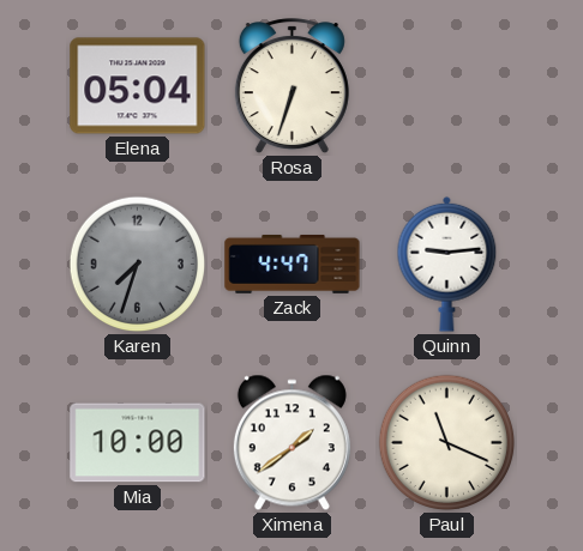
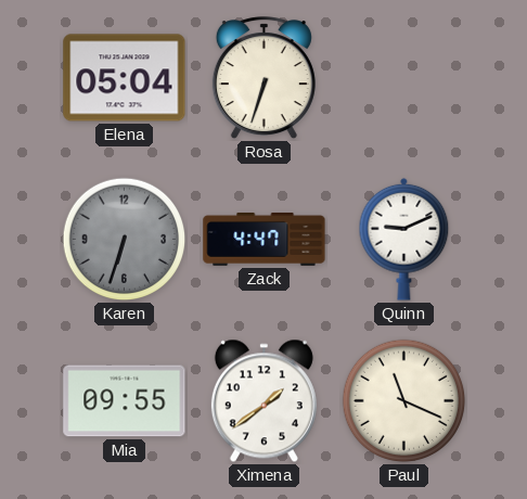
Karen: 7:33 -> 6:33 (125, 240)
Quinn: 9:14 -> 9:11 (404, 239)
Mia: 10:00 -> 09:55 (125, 401)
